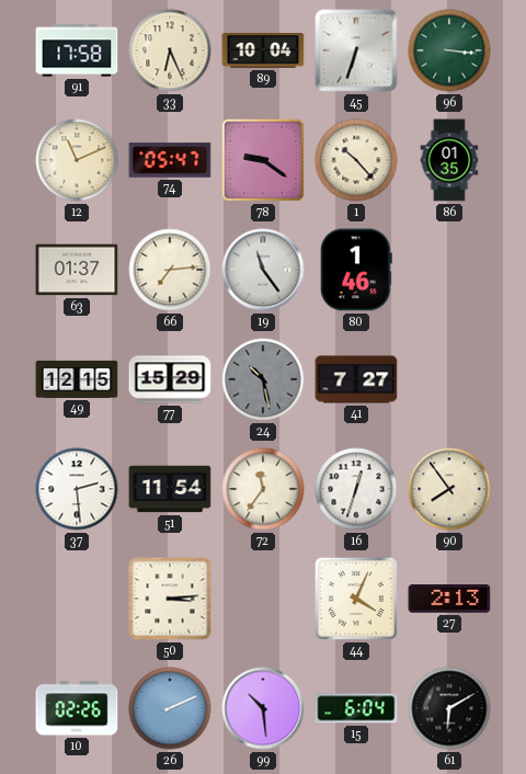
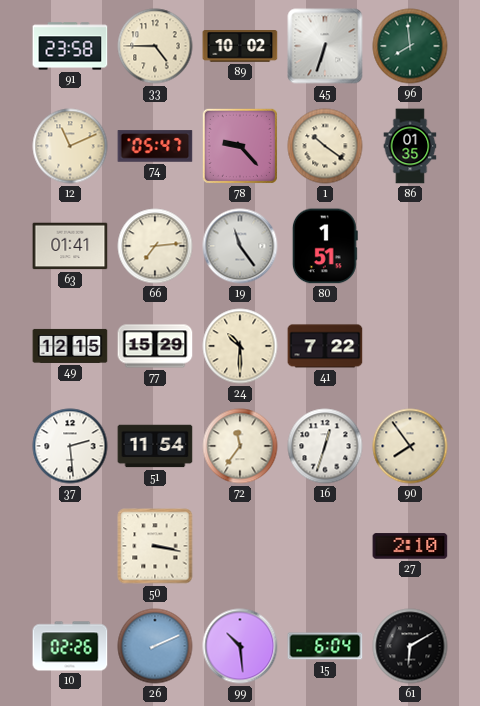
91: 17:58 -> 23:58 (70, 46)
33: 6:26 -> 4:45 (155, 46)
89: 10:04 -> 10:02 (240, 47)
96: 3:16 -> 7:59 (410, 46)
78: 9:21 -> 9:23 (240, 146)
1: 10:23 -> 10:21 (325, 146)
63: 01:37 -> 01:41 (70, 246)
80: 1:46 -> 1:51 (325, 246)
24: 10:28 -> 10:30 (240, 346)
24 dial: grey -> cream (240, 346)
41: 7:27 -> 7:22 (325, 346)
50: 3:14 -> 3:17 (155, 546)
44: 4:04 -> none (356, 599)
27: 2:13 -> 2:10 (410, 546)
